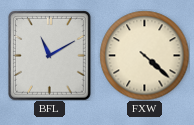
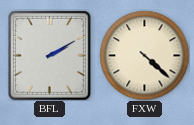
BFL: 11:10 -> 2:10 (50, 56)
